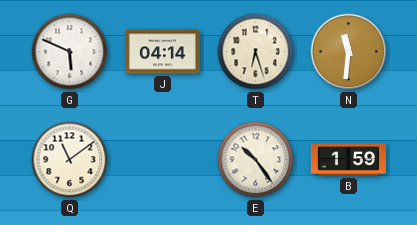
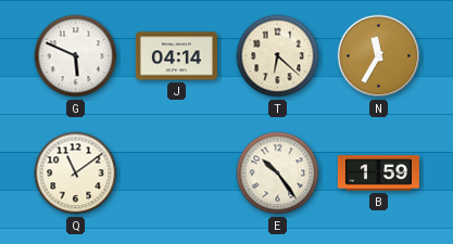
T: 6:27 -> 6:22 (278, 56)
N: 11:31 -> 11:35 (379, 56)
